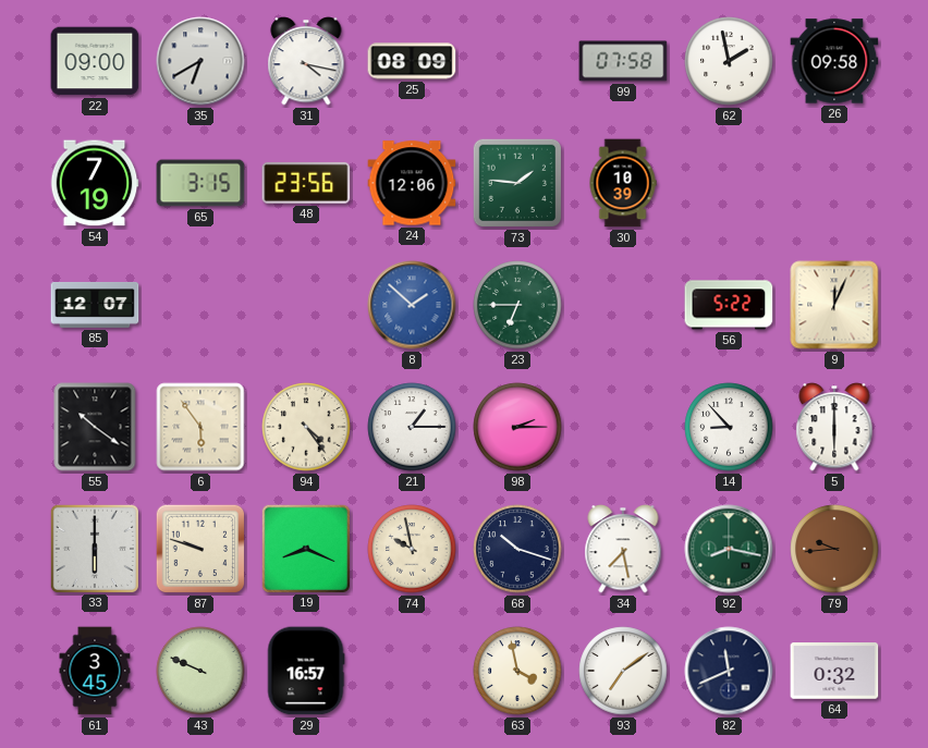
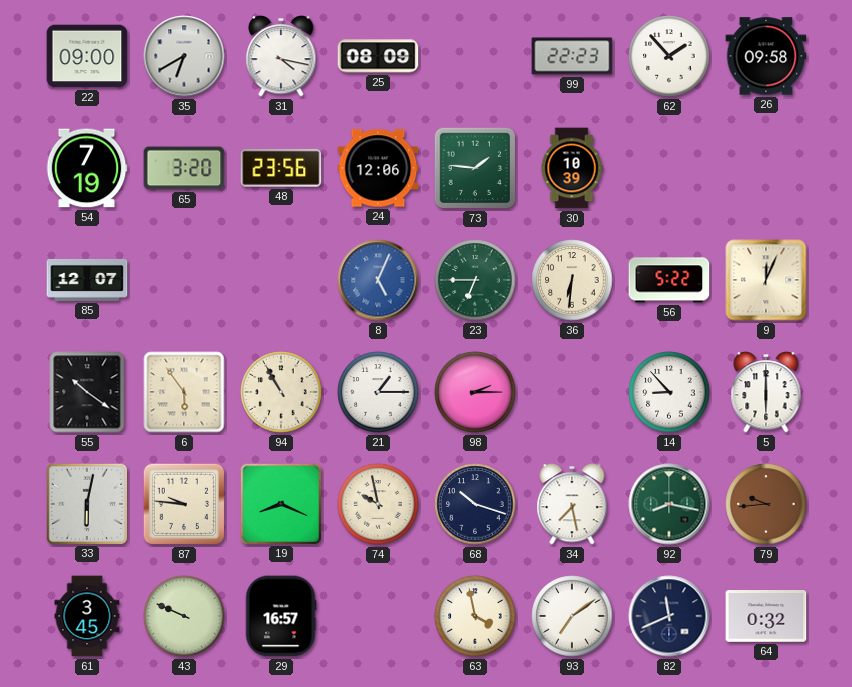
99: 07:58 -> 22:23 (572, 56)
62: 1:58 -> 1:53 (669, 56)
65: 3:15 -> 3:20 (184, 168)
8: 1:52 -> 5:04 (378, 280)
36: none -> 6:31 (572, 280)
94: 4:24 -> 10:55 (281, 392)
33: 6:00 -> 6:02 (86, 503)
87: 9:48 -> 9:46 (184, 504)
